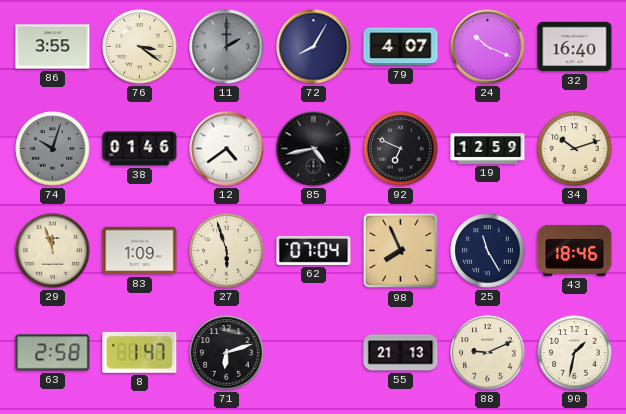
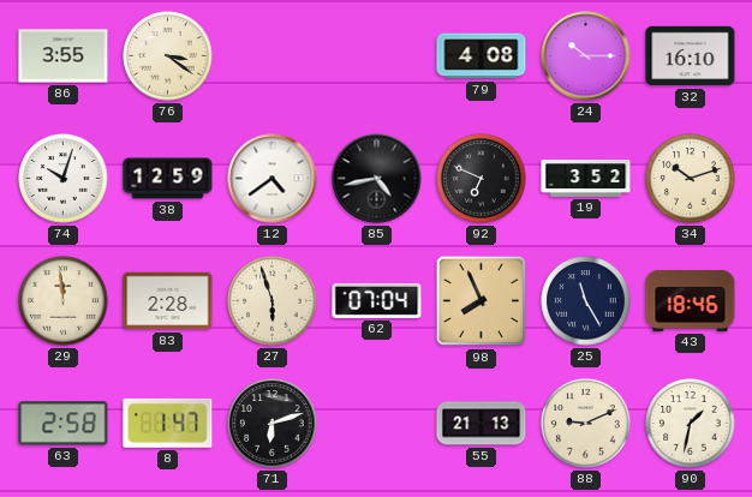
11: 2:00 -> none (227, 47)
72: 8:05 -> none (314, 47)
79: 4:07 -> 4:08 (482, 56)
24: 10:19 -> 10:15 (586, 56)
32: 16:40 -> 16:10 (691, 56)
74 dial: grey -> white (64, 179)
38: 01:46 -> 12:59 (168, 179)
19: 12:59 -> 3:52 (586, 179)
29: 11:57 -> 11:59 (64, 301)
83: 1:09 -> 2:28 (168, 301)
